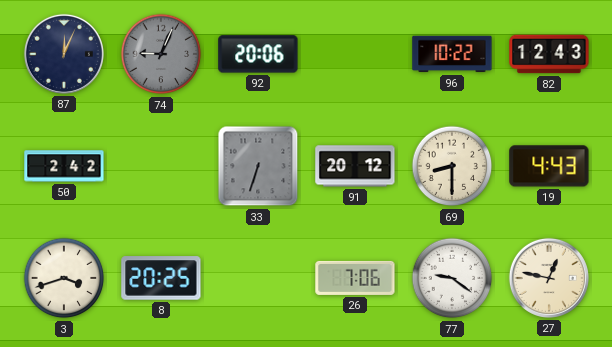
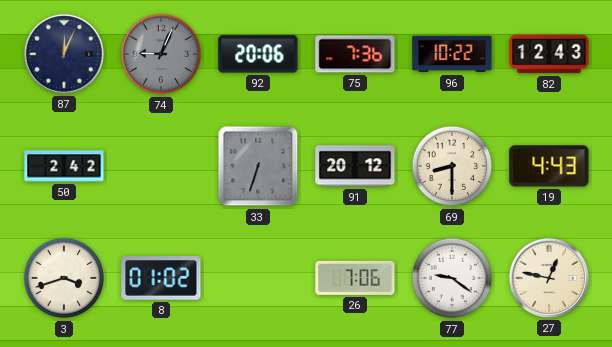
75: none -> 7:36 (355, 54)
8: 20:25 -> 01:02 (161, 278)
